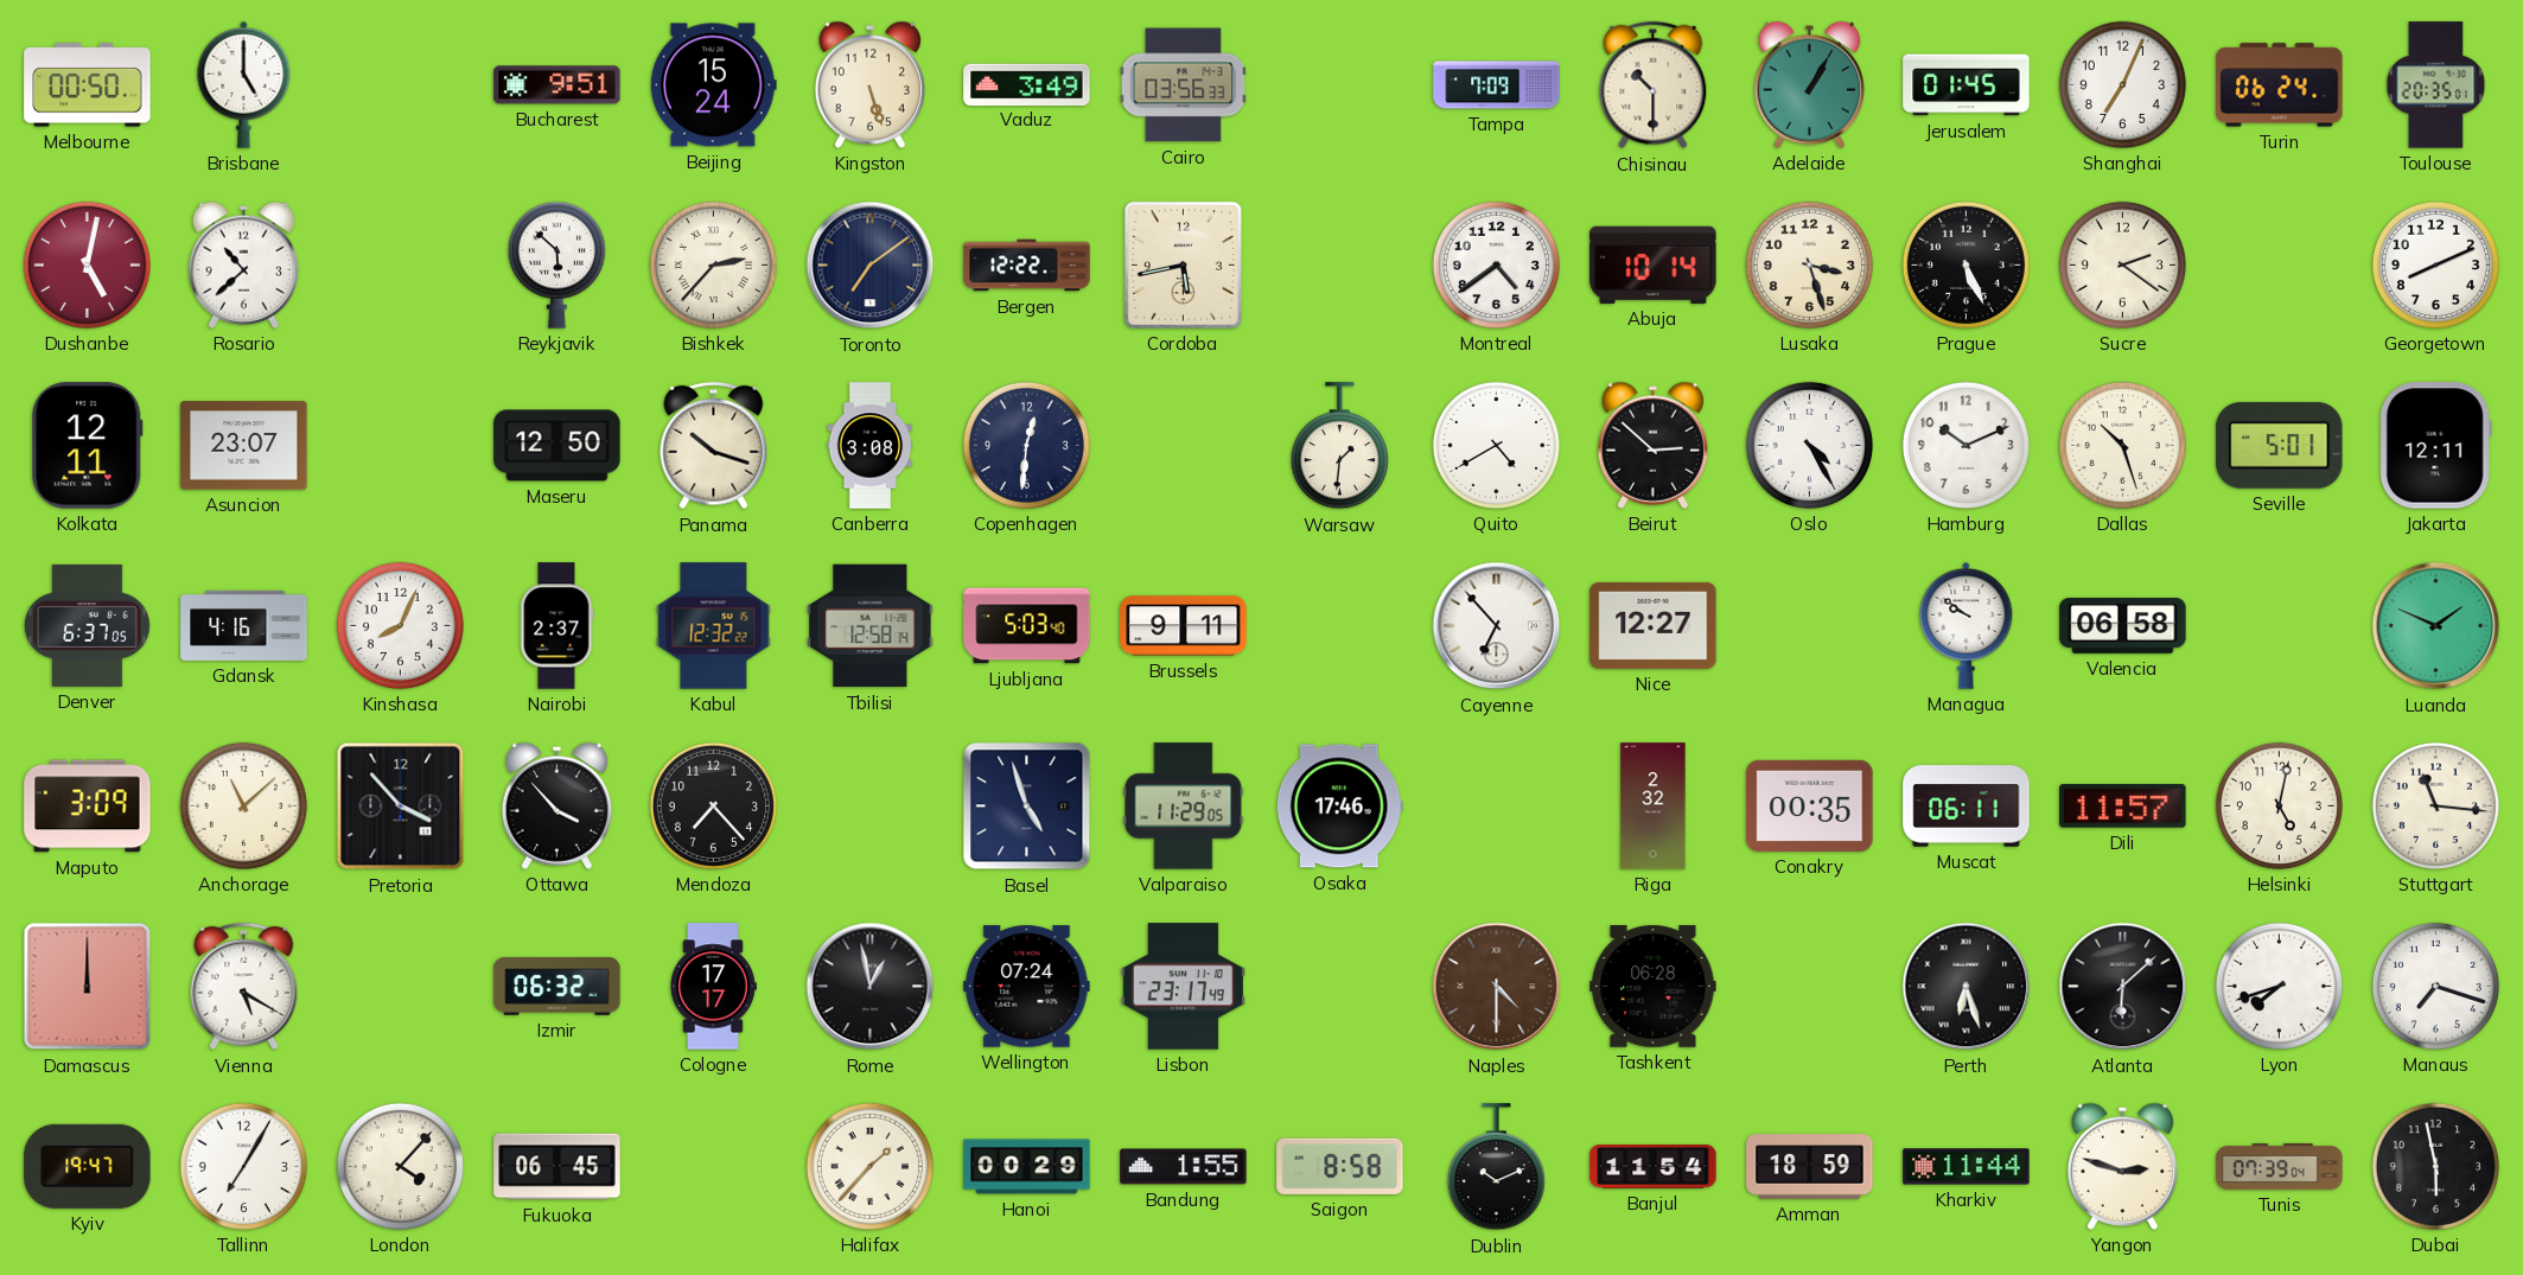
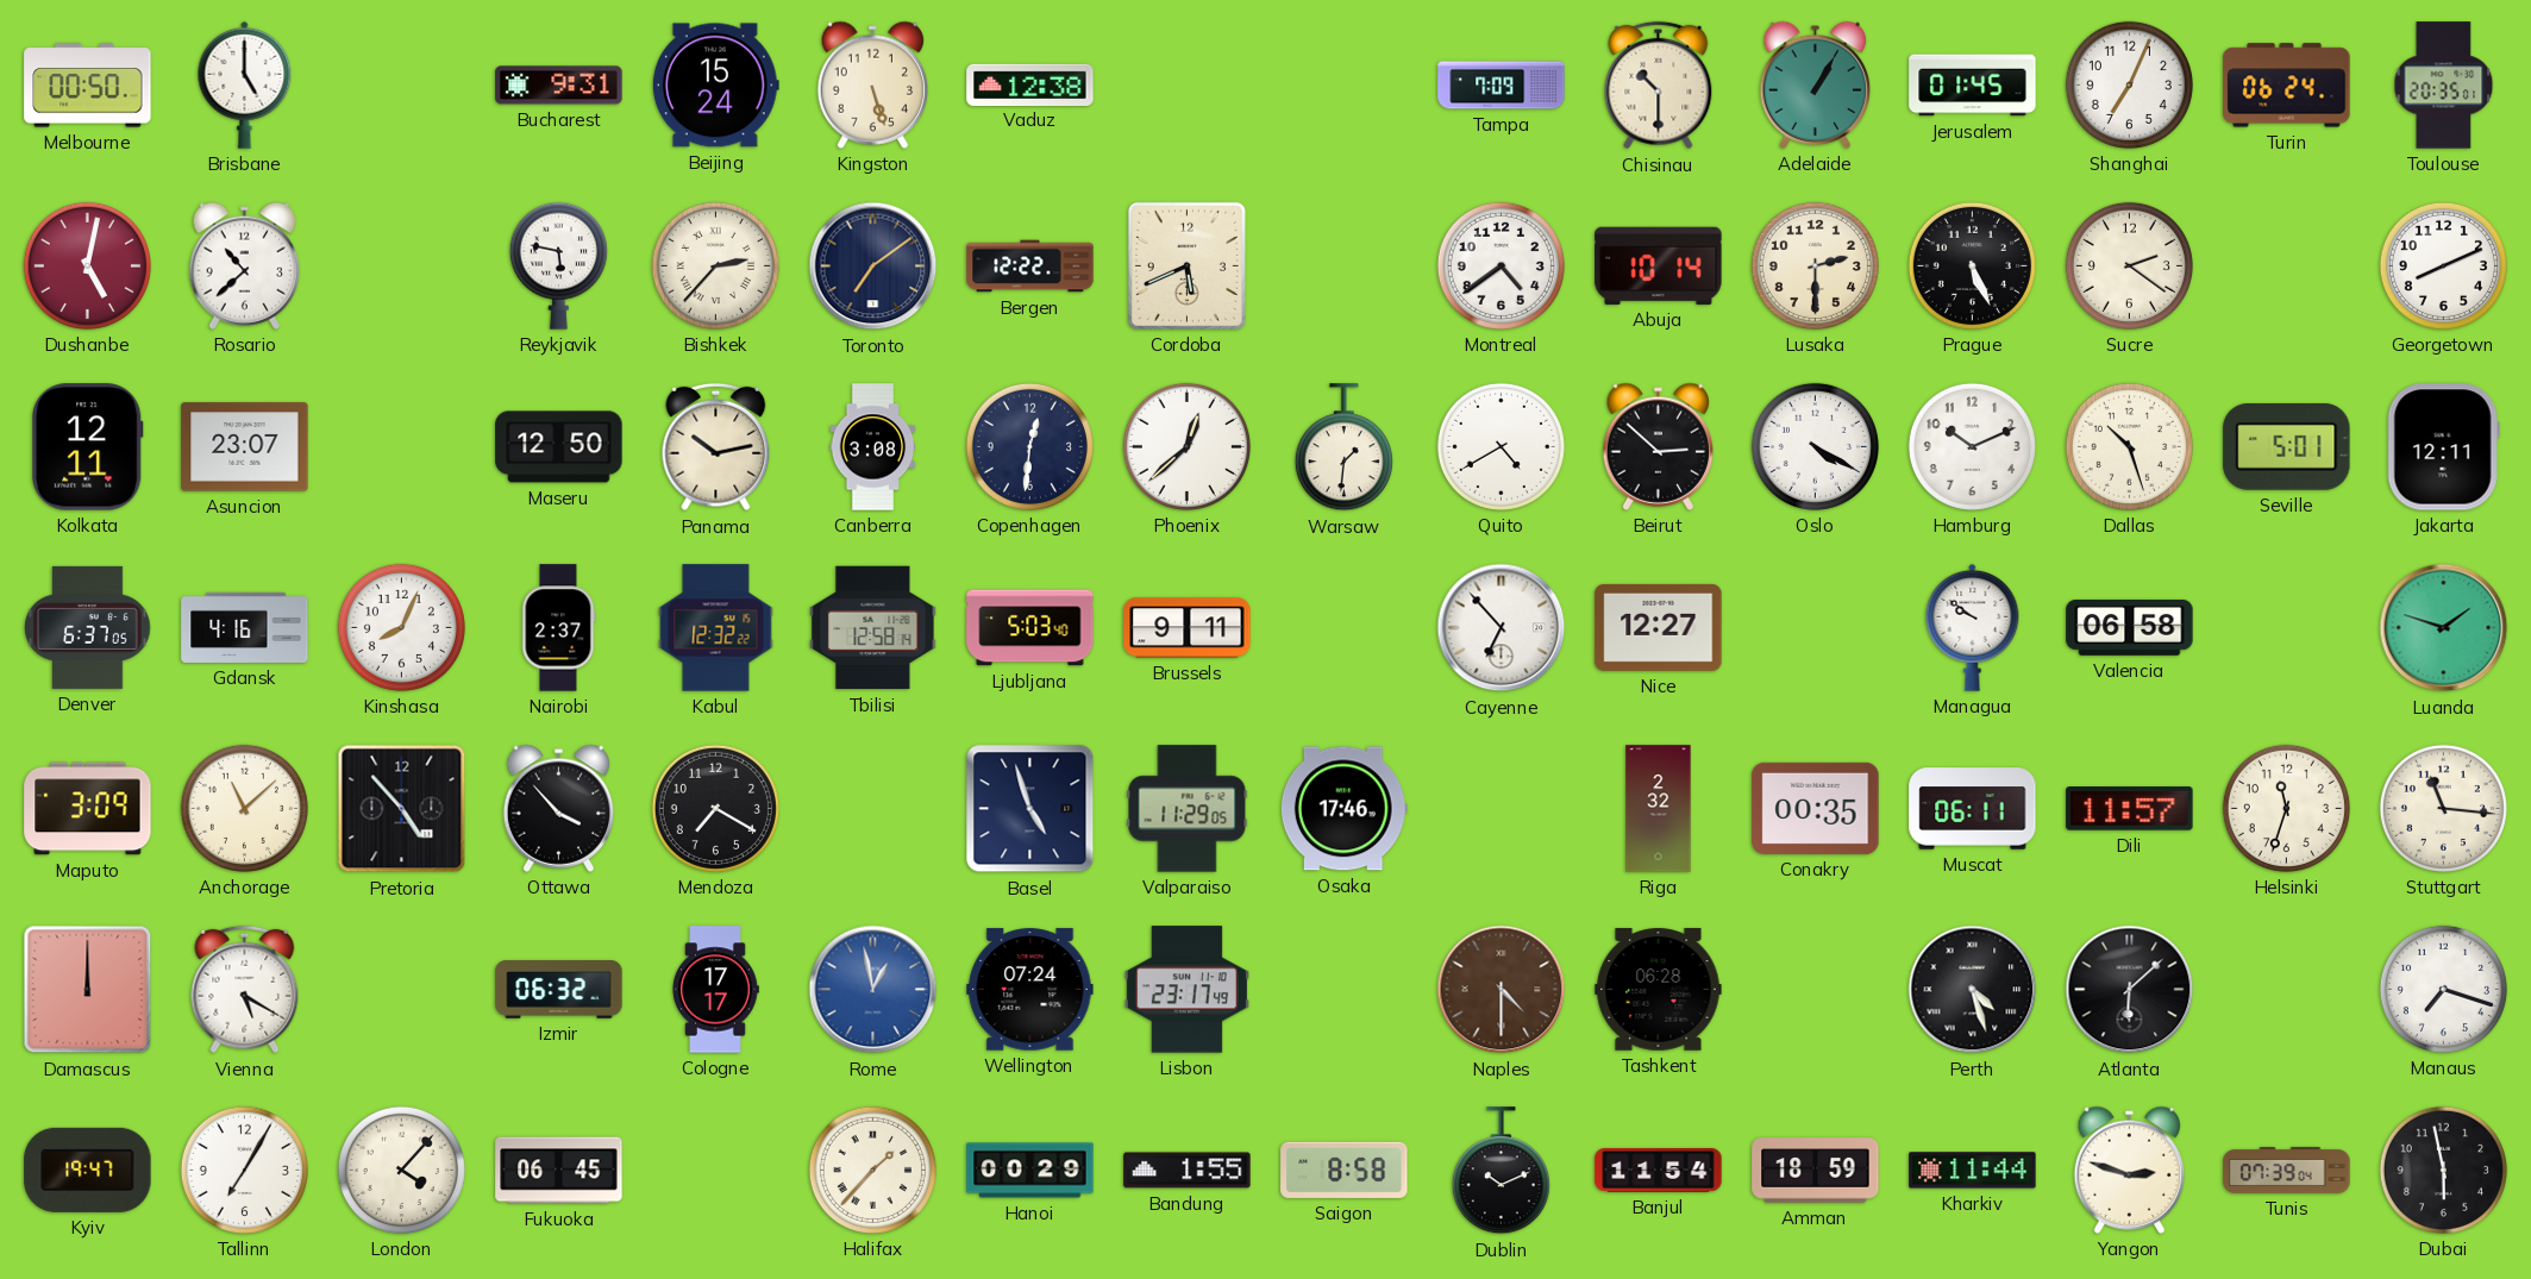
Bucharest: 9:51 -> 9:31 (559, 86)
Vaduz: 3:49 -> 12:38 (1030, 84)
Cairo: 03:56 -> none (1184, 85)
Reykjavik: 5:52 -> 5:47 (558, 265)
Cordoba: 5:43 -> 5:41 (1186, 265)
Lusaka: 3:27 -> 2:30 (1815, 265)
Panama: 10:18 -> 10:13 (716, 447)
Phoenix: none -> 12:38 (1186, 446)
Oslo: 4:25 -> 4:20 (1815, 446)
Luanda: 1:49 -> 1:48 (2444, 628)
Pretoria: 3:53 -> 4:53 (402, 809)
Mendoza: 7:23 -> 7:20 (715, 808)
Helsinki: 5:02 -> 11:33 (2286, 808)
Rome dial: black -> blue (873, 990)
Perth: 6:27 -> 4:27 (1973, 990)
Lyon: 7:42 -> none (2279, 986)
